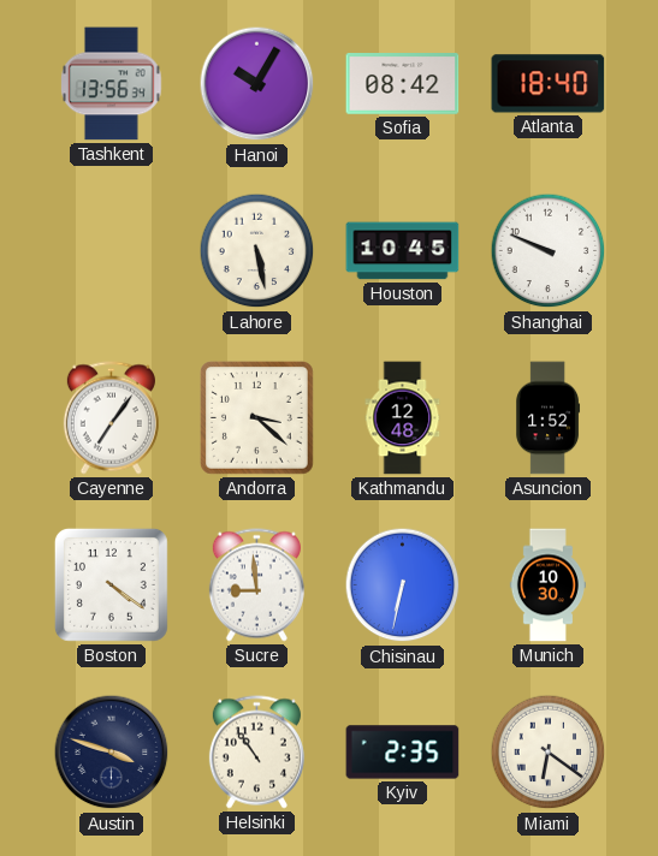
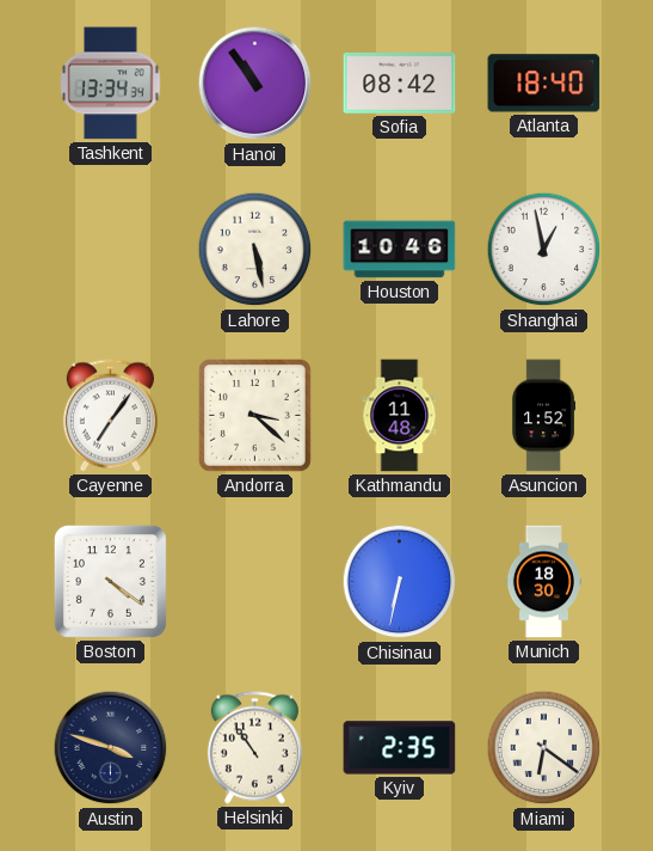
Tashkent: 13:56 -> 13:34 (111, 84)
Hanoi: 10:05 -> 10:54 (255, 84)
Houston: 10:45 -> 10:46 (400, 250)
Shanghai: 9:49 -> 12:58 (544, 250)
Kathmandu: 12:48 -> 11:48 (400, 416)
Sucre: 8:59 -> none (256, 585)
Munich: 10:30 -> 18:30 (543, 582)
